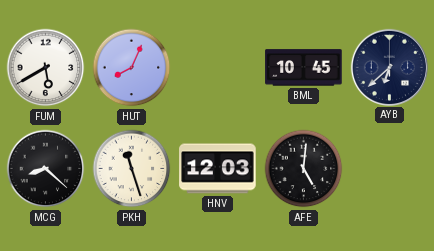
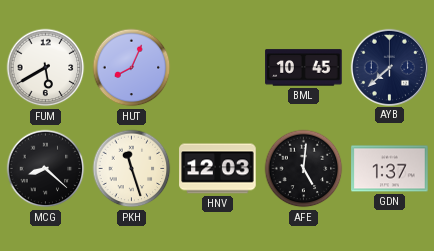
AYB: 6:38 -> 7:38 (389, 67)
GDN: none -> 1:37 (390, 169)
